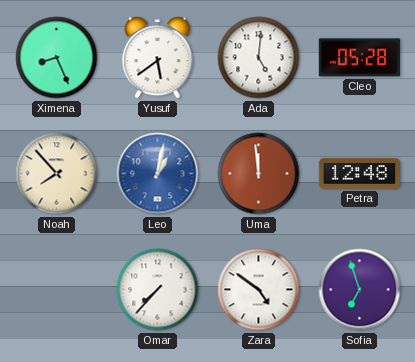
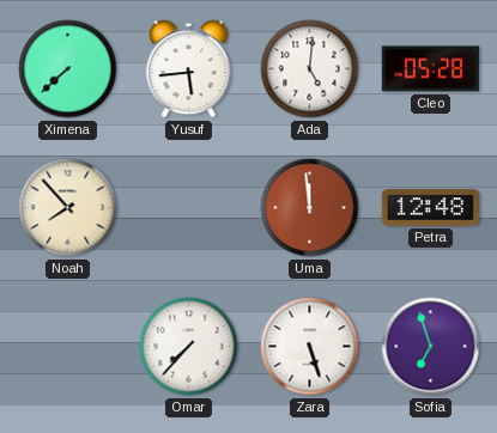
Ximena: 8:26 -> 7:38 (68, 69)
Yusuf: 5:39 -> 5:44 (189, 69)
Leo: 1:02 -> none (158, 174)
Zara: 4:51 -> 5:27 (310, 347)
